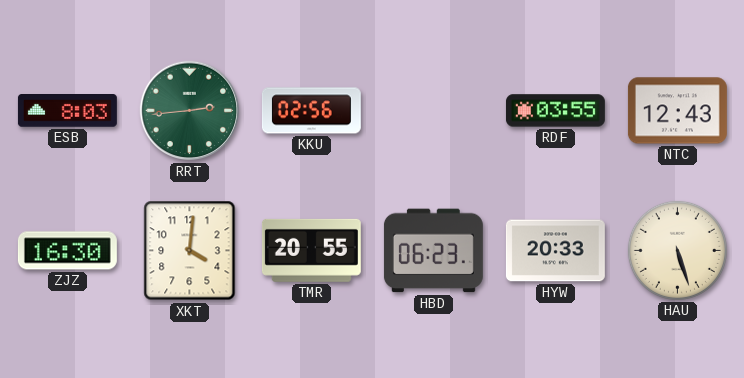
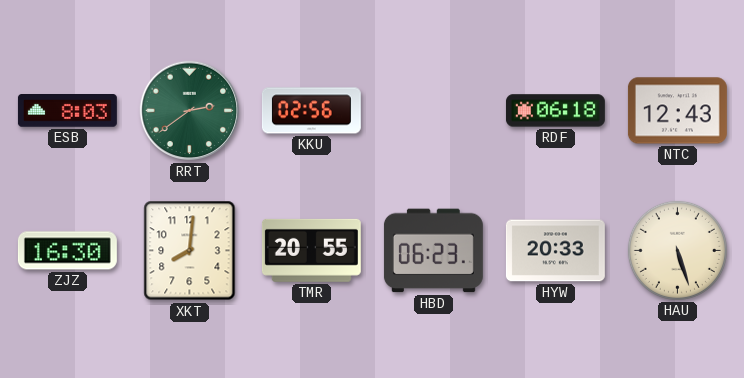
RRT: 2:44 -> 2:39 (190, 111)
RDF: 03:55 -> 06:18 (555, 111)
XKT: 4:01 -> 8:01 (190, 251)
